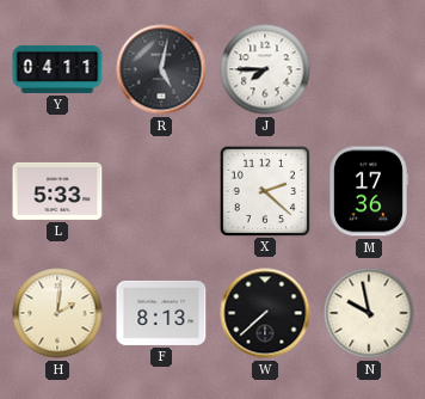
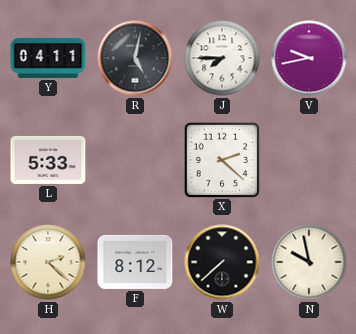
V: none -> 9:43 (309, 58)
M: 17:36 -> none (369, 191)
H: 2:01 -> 2:22 (48, 262)
F: 8:13 -> 8:12 (135, 262)
